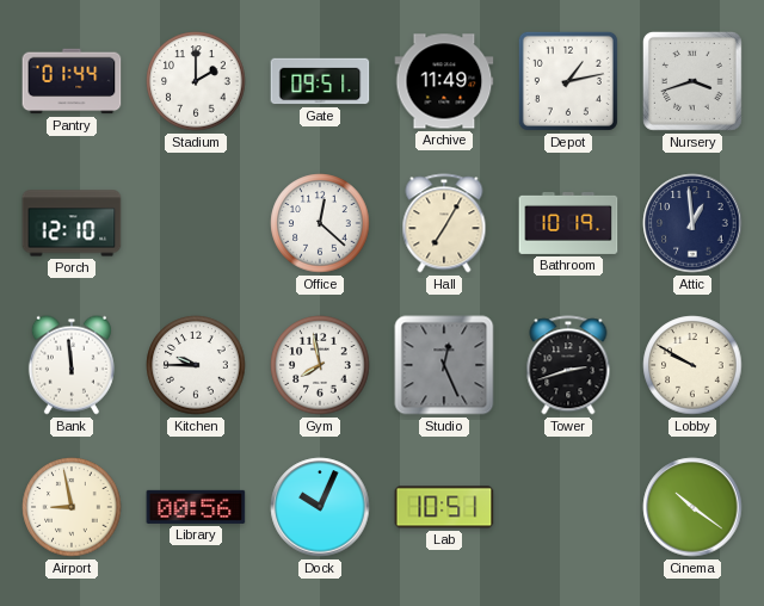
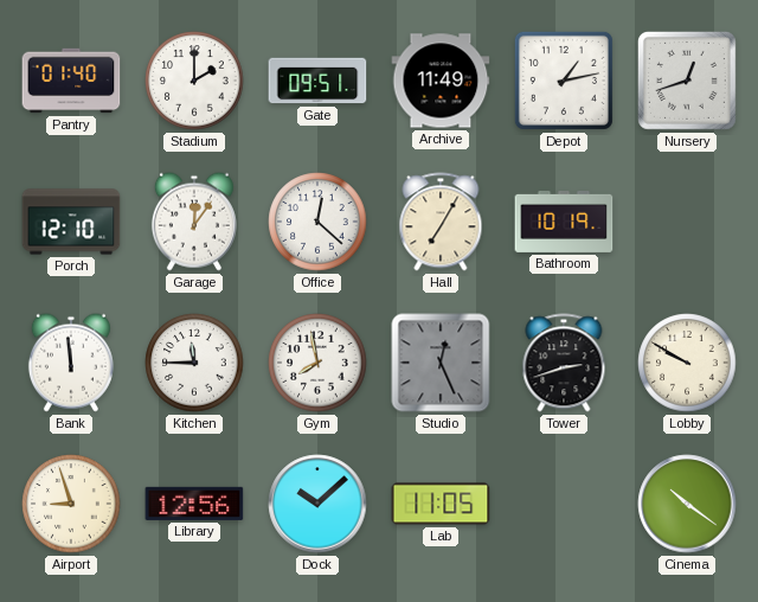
Pantry: 01:44 -> 01:40 (71, 81)
Nursery: 3:42 -> 12:42 (687, 81)
Garage: none -> 12:06 (194, 222)
Attic: 12:59 -> none (692, 223)
Kitchen: 9:45 -> 11:45 (194, 363)
Airport: 8:58 -> 8:57 (71, 504)
Library: 00:56 -> 12:56 (194, 504)
Dock: 10:04 -> 10:08 (317, 504)
Lab: 10:51 -> 11:05 (441, 504)
